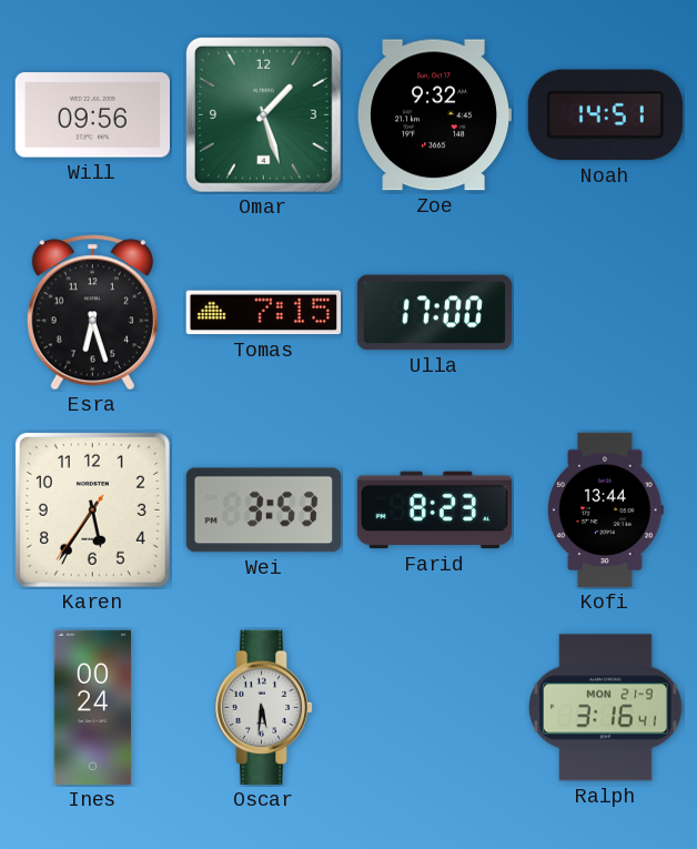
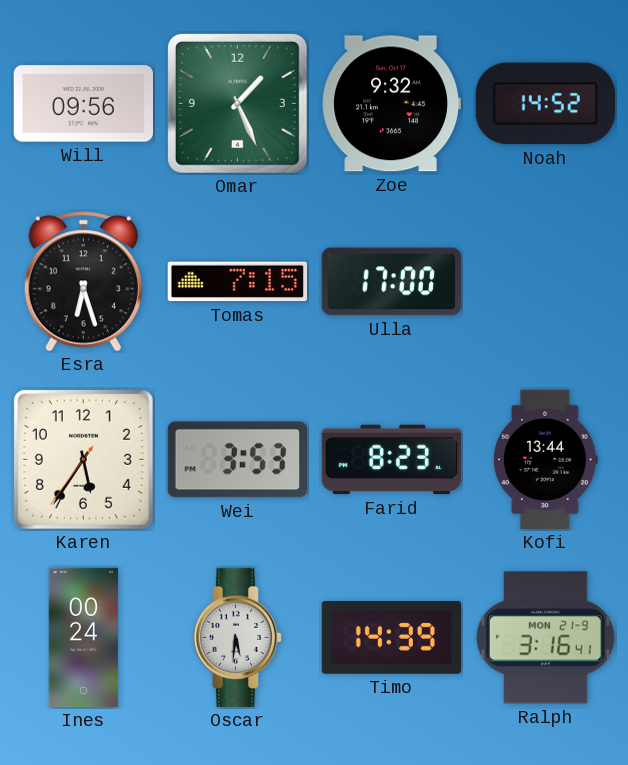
Omar: 1:27 -> 1:26 (237, 103)
Noah: 14:51 -> 14:52 (545, 104)
Timo: none -> 14:39 (392, 638)
